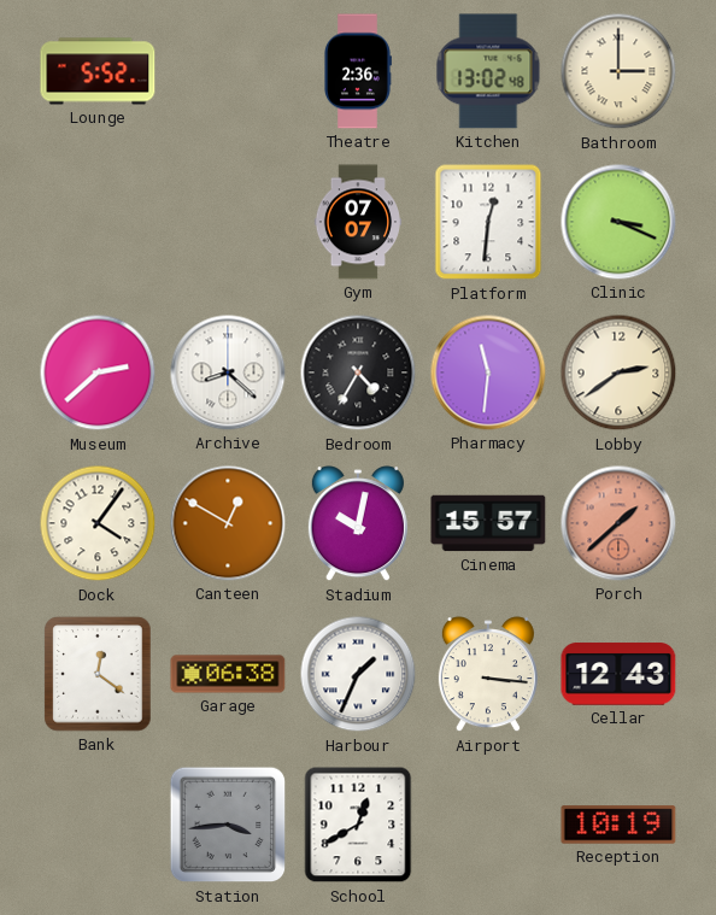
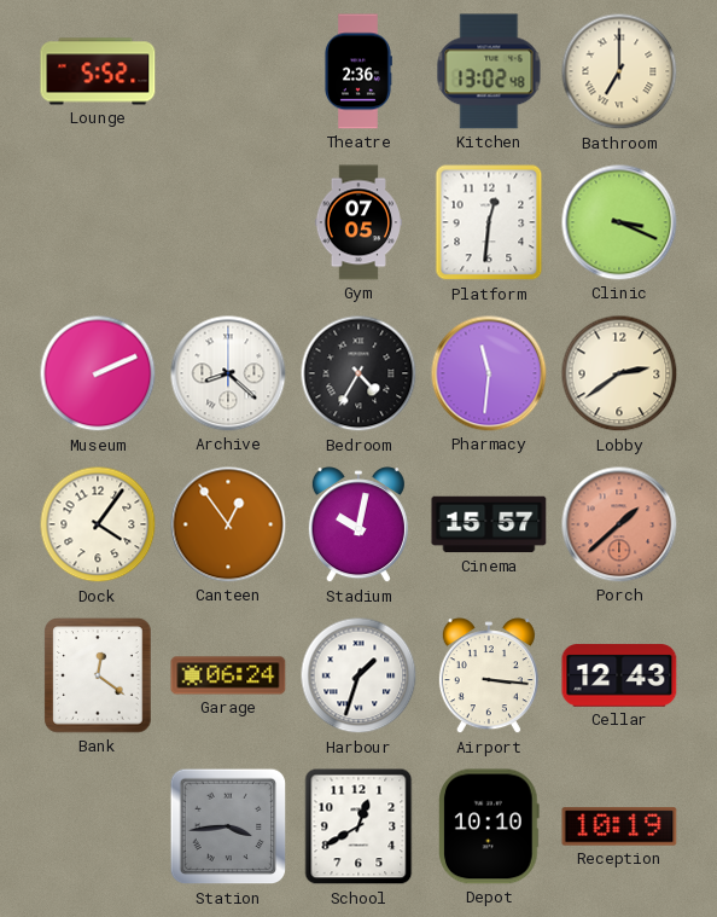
Bathroom: 3:00 -> 7:00 (619, 71)
Gym: 07:07 -> 07:05 (357, 222)
Museum: 2:38 -> 2:11 (98, 373)
Canteen: 12:50 -> 12:54 (228, 524)
Garage: 06:38 -> 06:24 (228, 675)
Harbour: 1:34 -> 1:33 (358, 675)
Depot: none -> 10:10 (490, 826)
